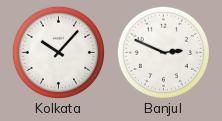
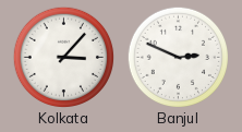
Kolkata: 10:07 -> 3:07 (63, 57)
